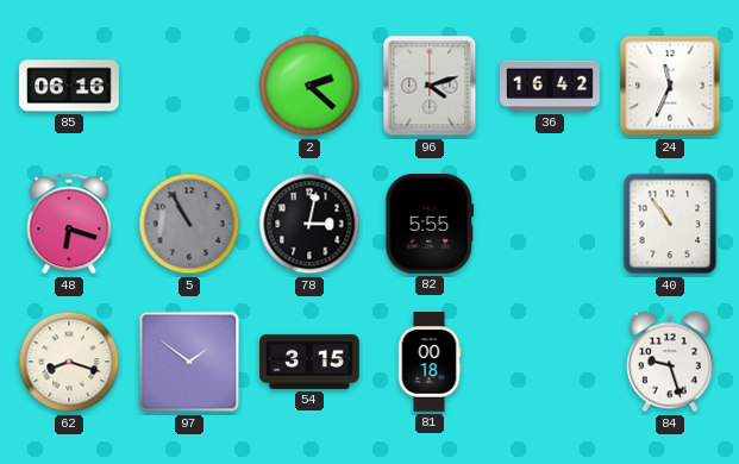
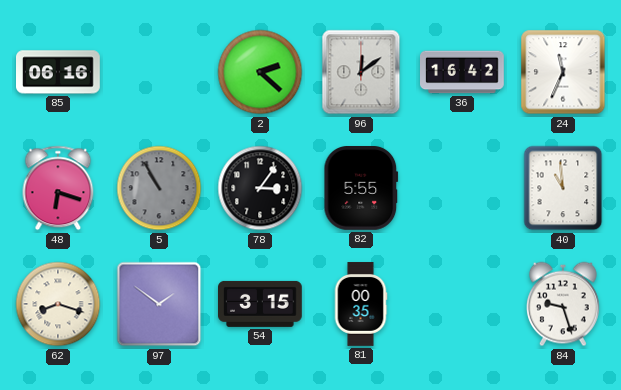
96: 4:12 -> 12:09 (361, 72)
78: 3:02 -> 3:06 (260, 188)
40: 10:54 -> 10:59 (563, 188)
81: 00:18 -> 00:35 (361, 304)
